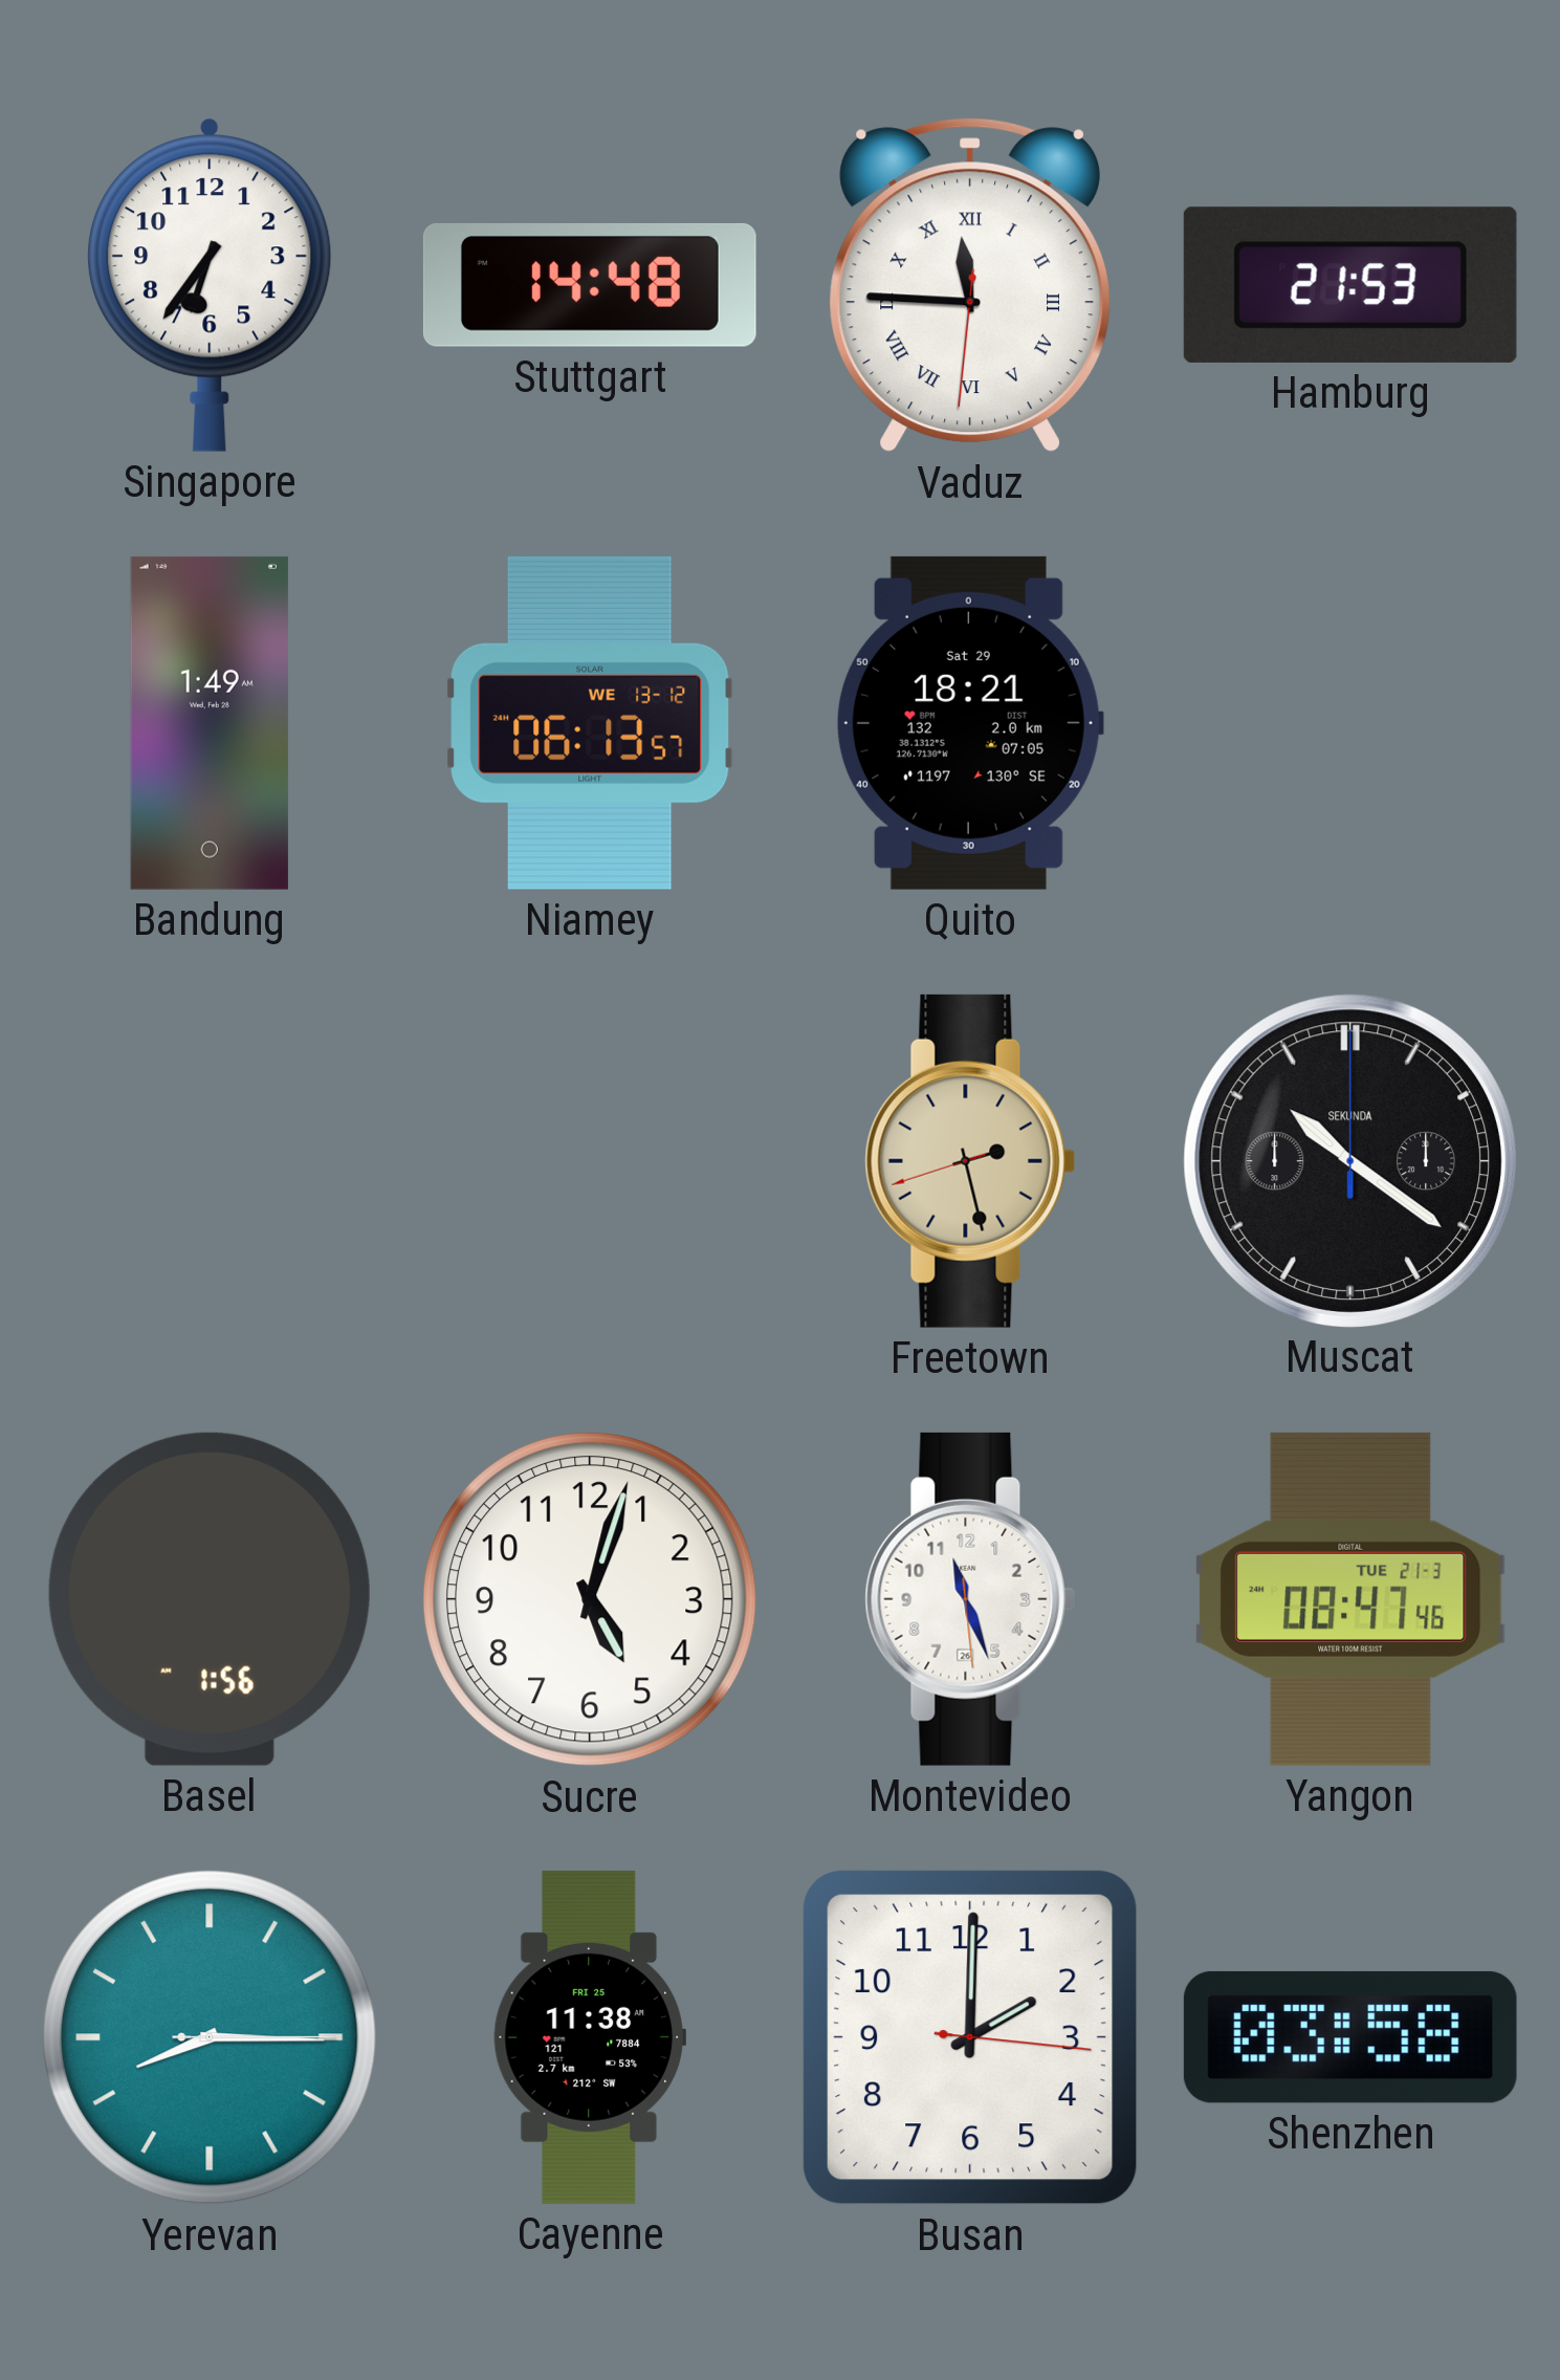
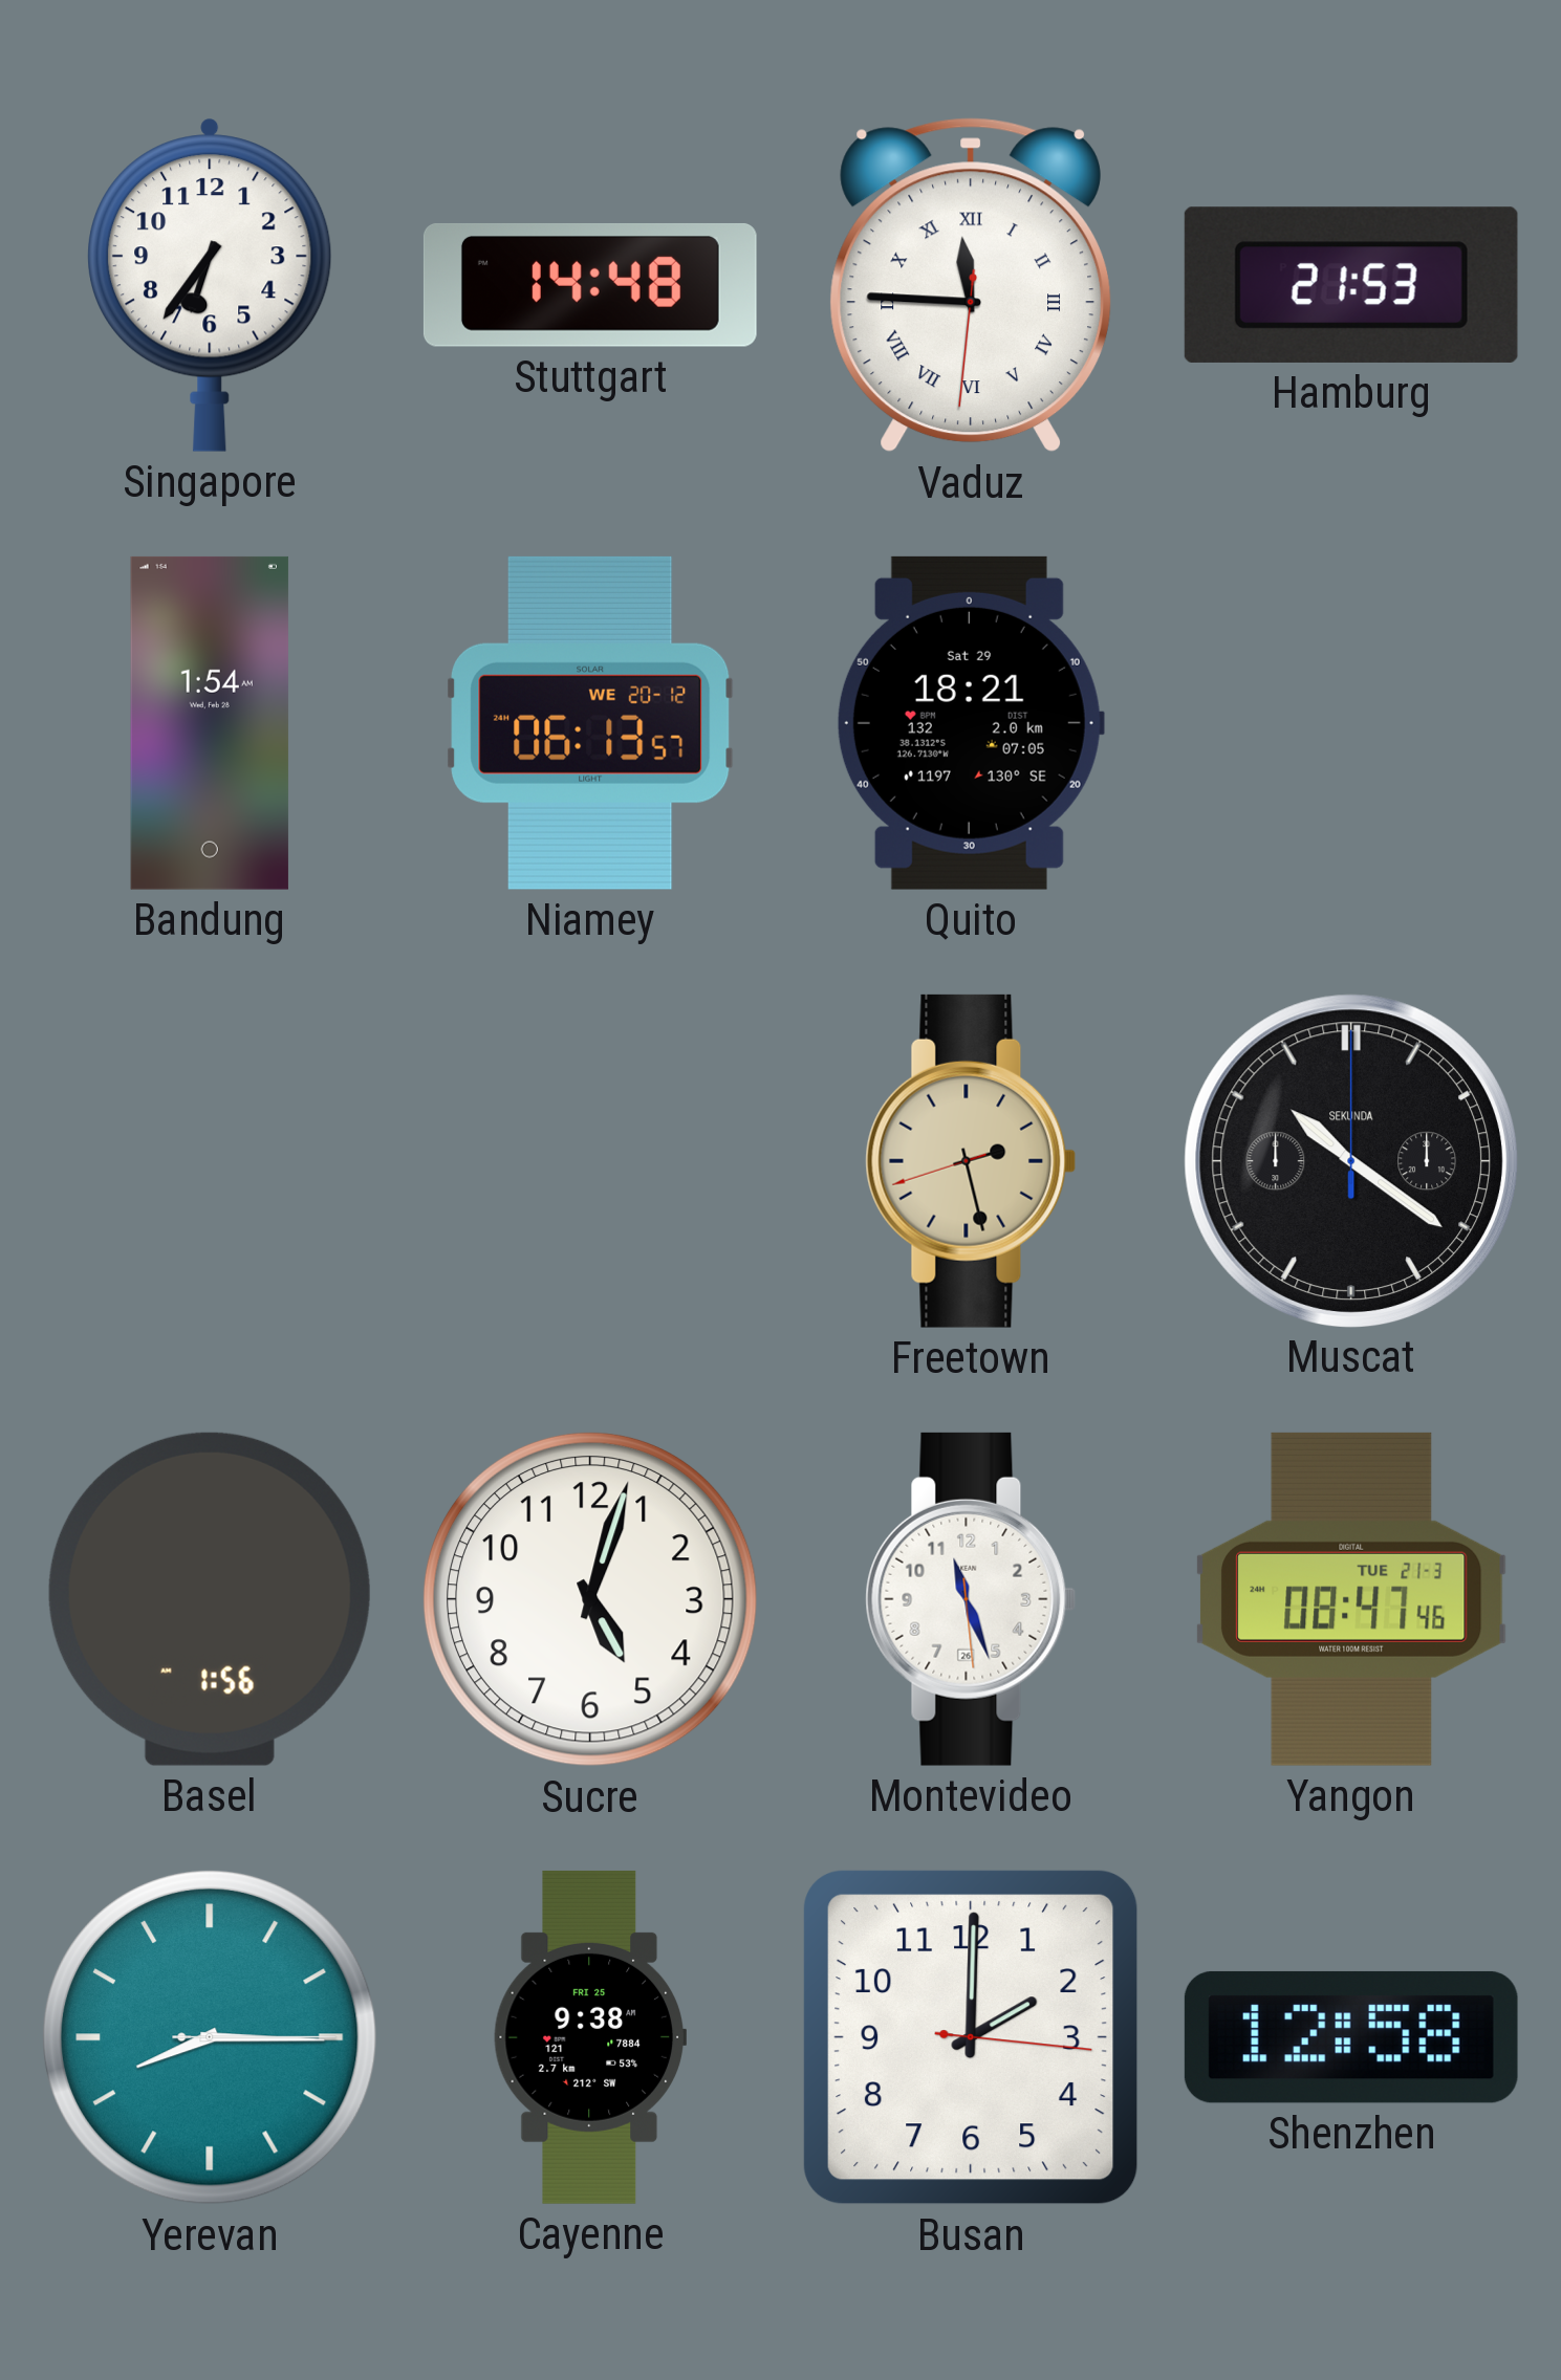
Bandung: 1:49 -> 1:54 (210, 723)
Niamey date: WE 13-12 -> WE 20-12 (590, 723)
Cayenne: 11:38 -> 9:38 (589, 2037)
Shenzhen: 03:58 -> 12:58 (1351, 2037)
